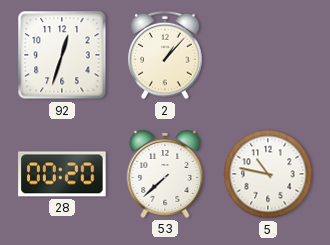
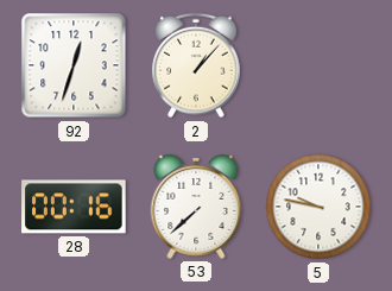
28: 00:20 -> 00:16 (74, 207)
5: 10:47 -> 9:47 (318, 207)
